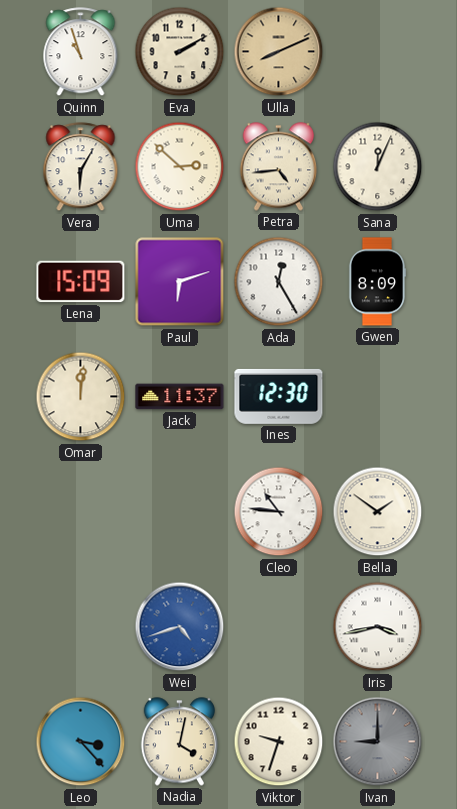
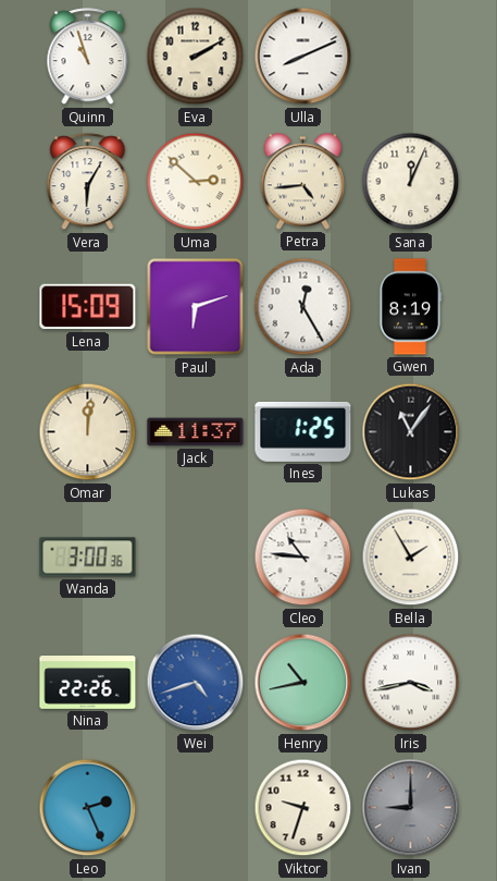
Ulla dial: champagne -> white (303, 57)
Gwen: 8:09 -> 8:19 (410, 307)
Ines: 12:30 -> 1:25 (303, 431)
Lukas: none -> 11:06 (411, 432)
Wanda: none -> 3:00 (88, 558)
Bella: 1:51 -> 1:55 (411, 558)
Nina: none -> 22:26 (88, 683)
Henry: none -> 10:43 (303, 683)
Leo: 3:23 -> 2:26 (88, 808)
Nadia: 4:02 -> none (179, 742)
